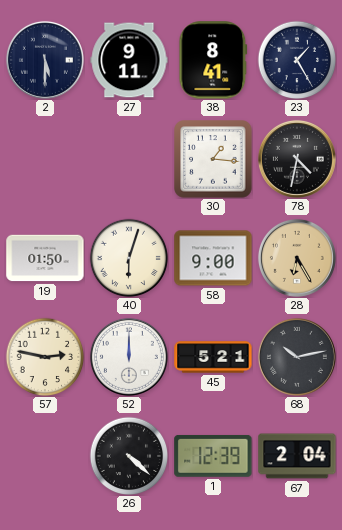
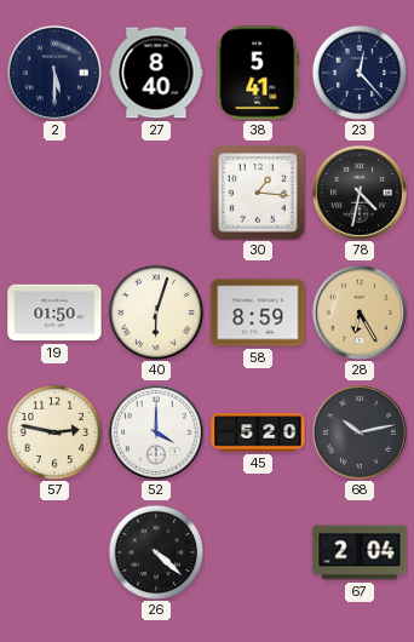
27: 9:11 -> 8:40 (156, 73)
38: 8:41 -> 5:41 (258, 73)
23: 1:25 -> 12:23 (360, 73)
58: 9:00 -> 8:59 (258, 313)
52: 12:00 -> 4:00 (156, 432)
45: 5:21 -> 5:20 (258, 432)
1: 12:39 -> none (213, 456)
